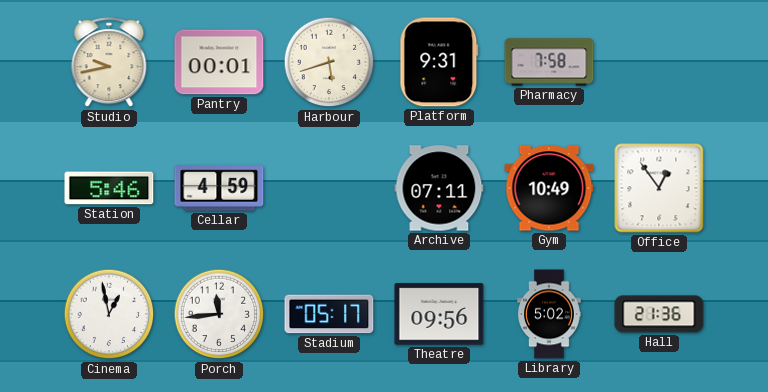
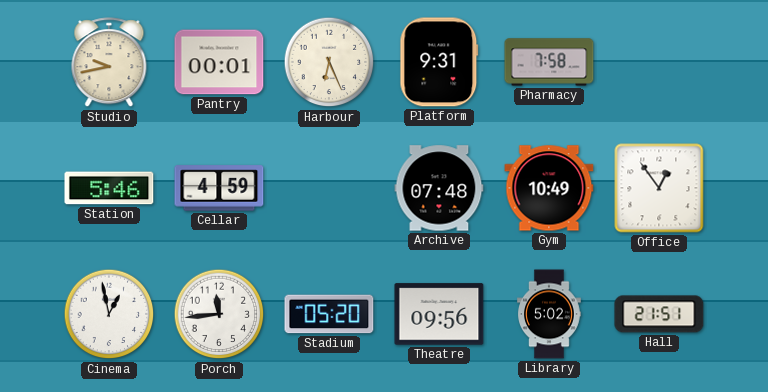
Harbour: 5:42 -> 6:26 (329, 62)
Archive: 07:11 -> 07:48 (439, 188)
Stadium: 05:17 -> 05:20 (329, 314)
Hall: 21:36 -> 21:51 (659, 314)
